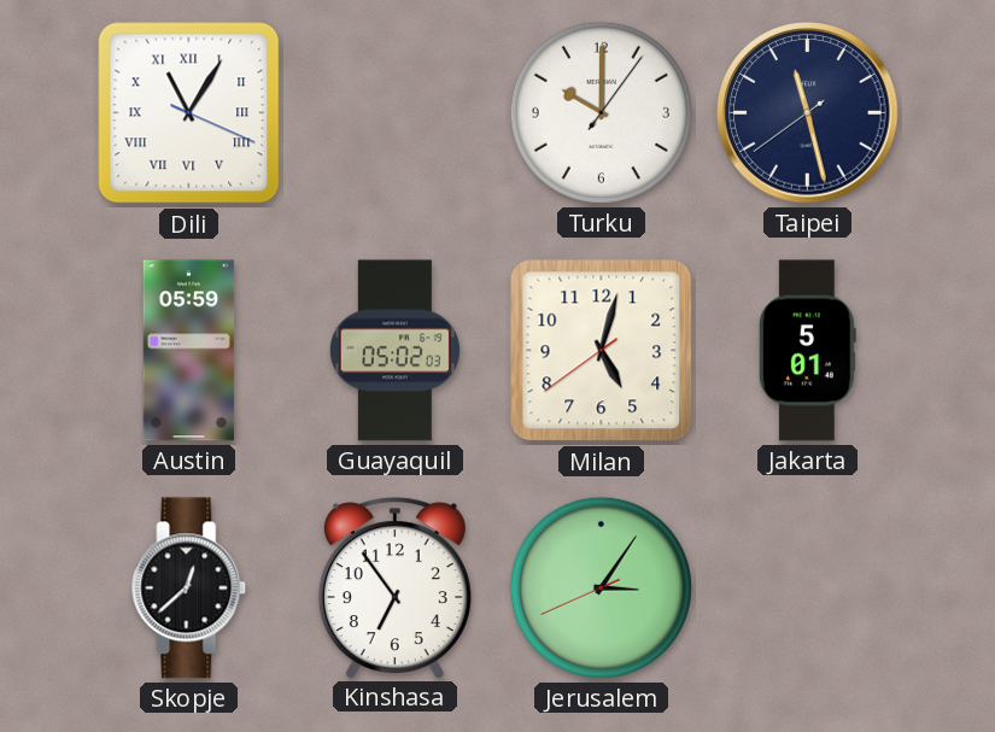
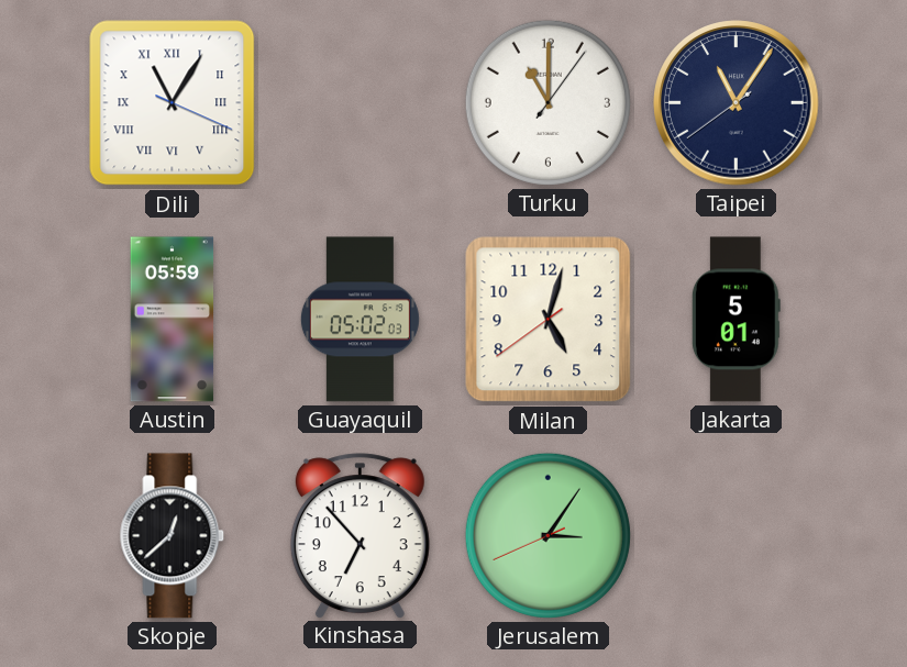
Turku: 10:00 -> 11:00 (547, 102)
Taipei: 11:27 -> 11:05 (737, 103)
Kinshasa: 6:54 -> 6:53 (360, 535)
